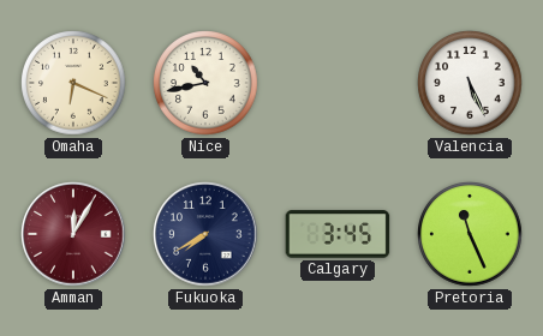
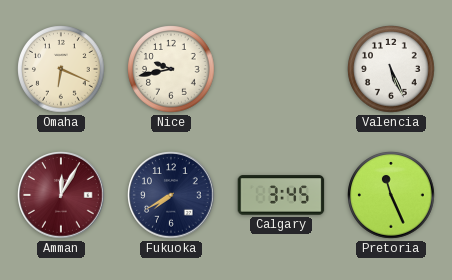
Nice: 10:43 -> 9:43 (171, 69)
